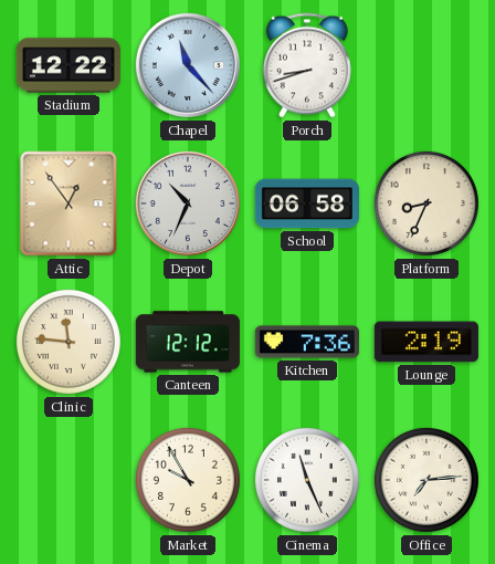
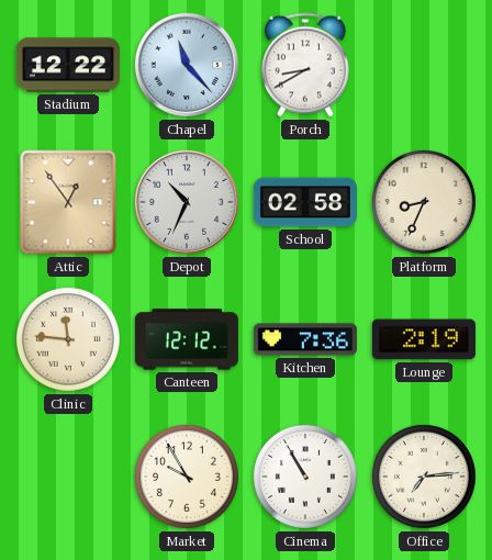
Porch: 8:42 -> 8:40 (305, 65)
School: 06:58 -> 02:58 (305, 202)
Cinema: 11:26 -> 10:55 (305, 477)
